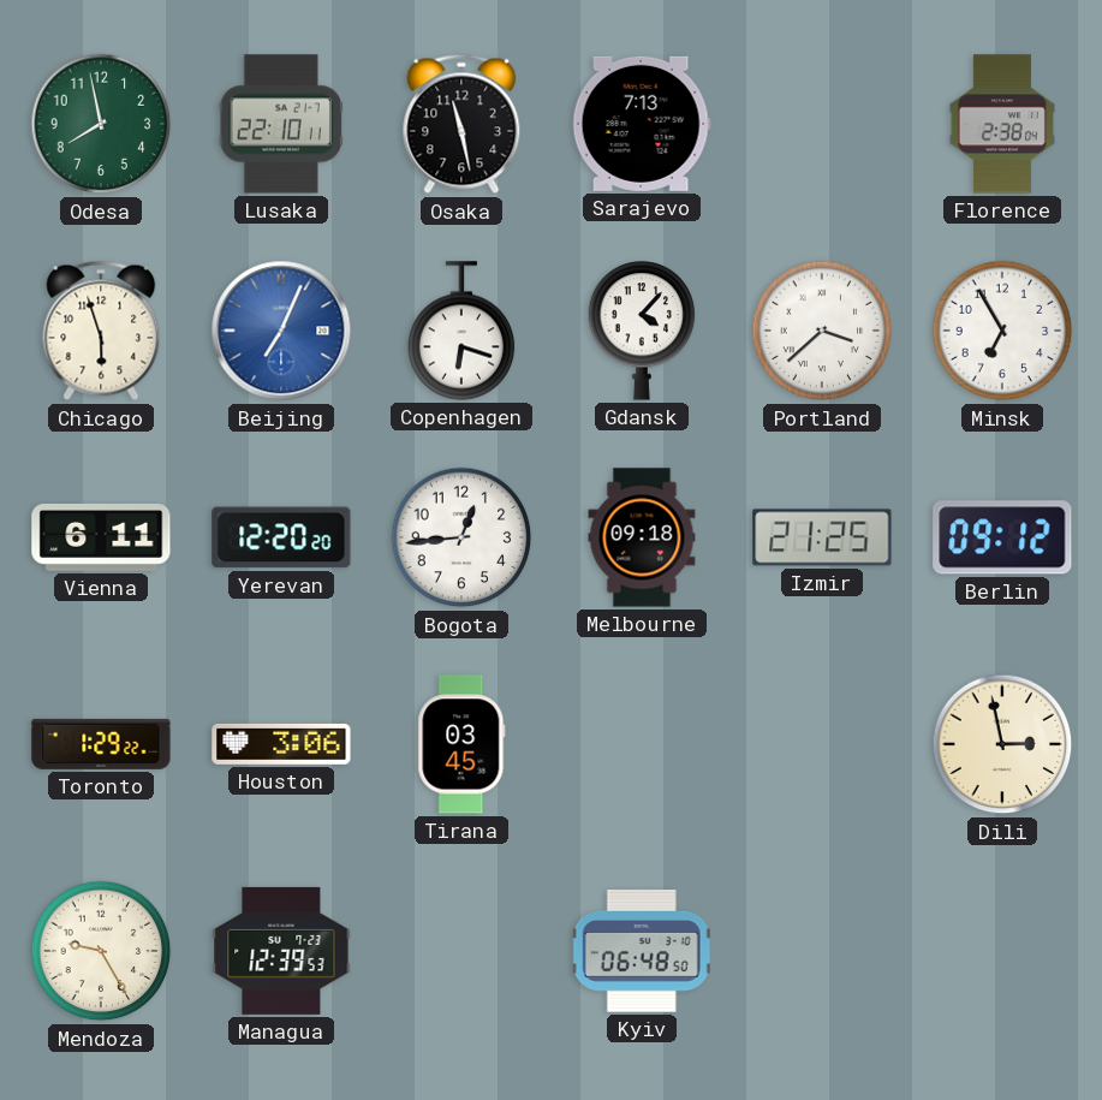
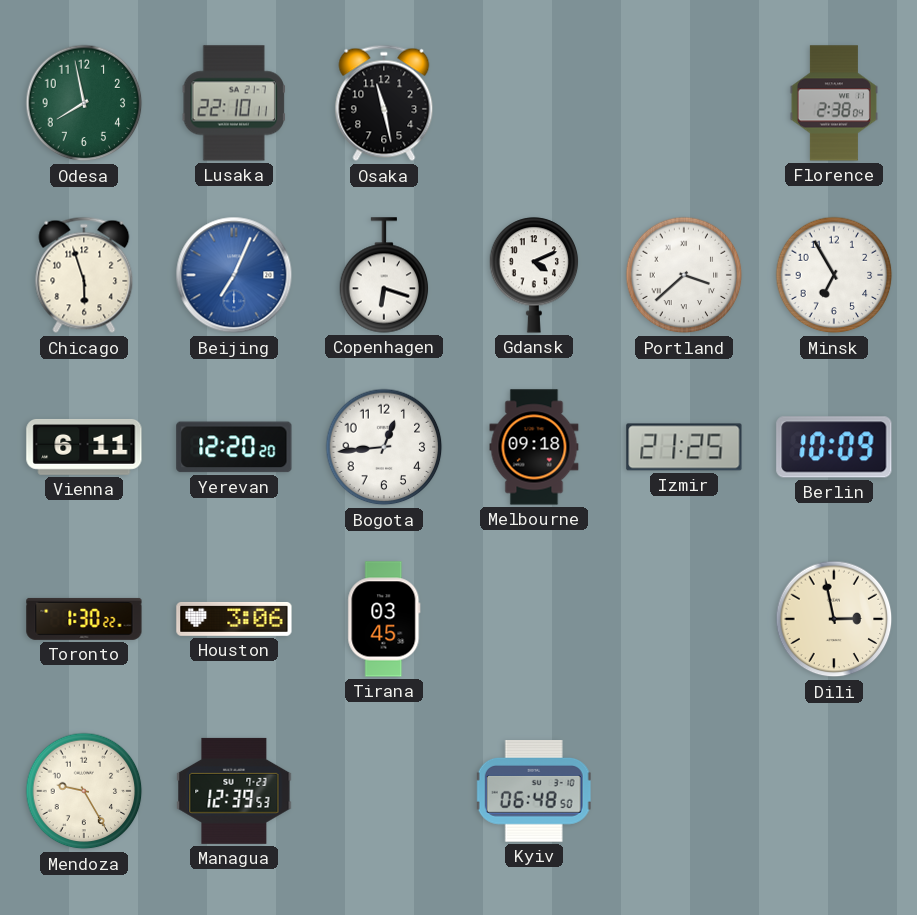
Sarajevo: 7:13 -> none (642, 124)
Gdansk: 4:07 -> 4:11 (534, 275)
Berlin: 09:12 -> 10:09 (834, 447)
Toronto: 1:29 -> 1:30 (84, 619)
